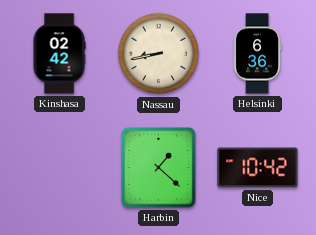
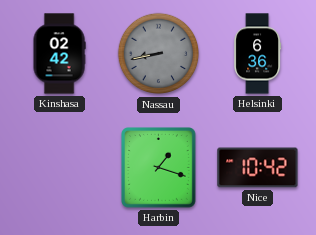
Nassau dial: cream -> grey (159, 54)
Harbin: 1:22 -> 1:18 (159, 168)
